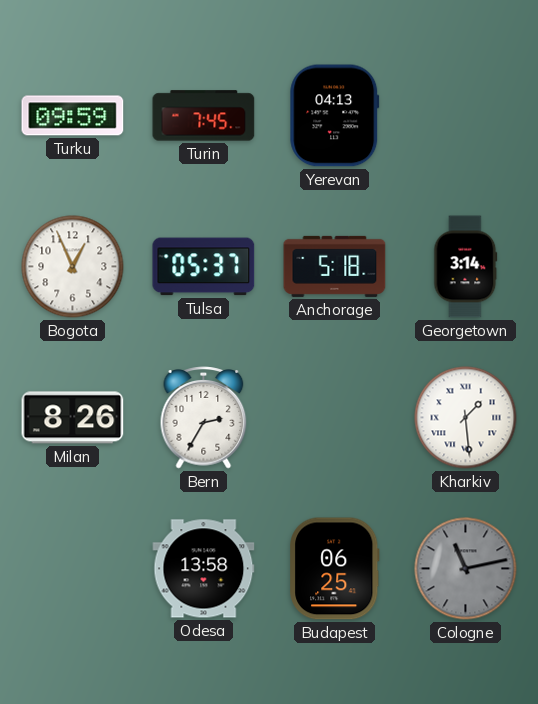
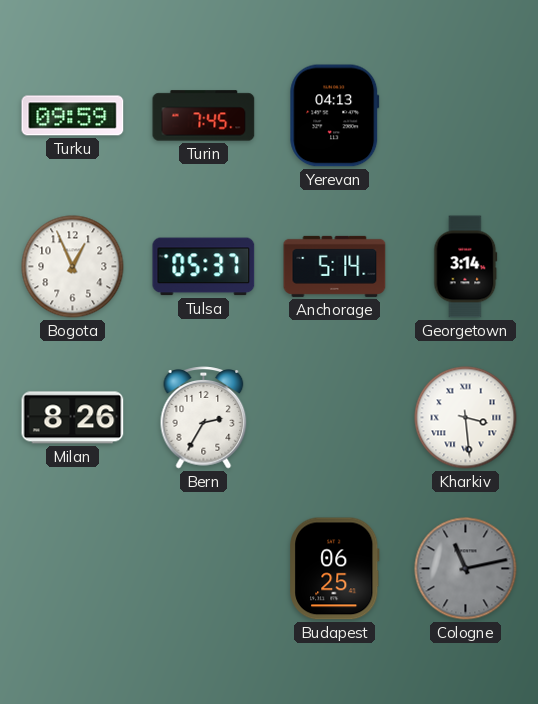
Anchorage: 5:18 -> 5:14 (335, 266)
Kharkiv: 1:29 -> 3:29 (466, 418)
Odesa: 13:58 -> none (204, 569)
